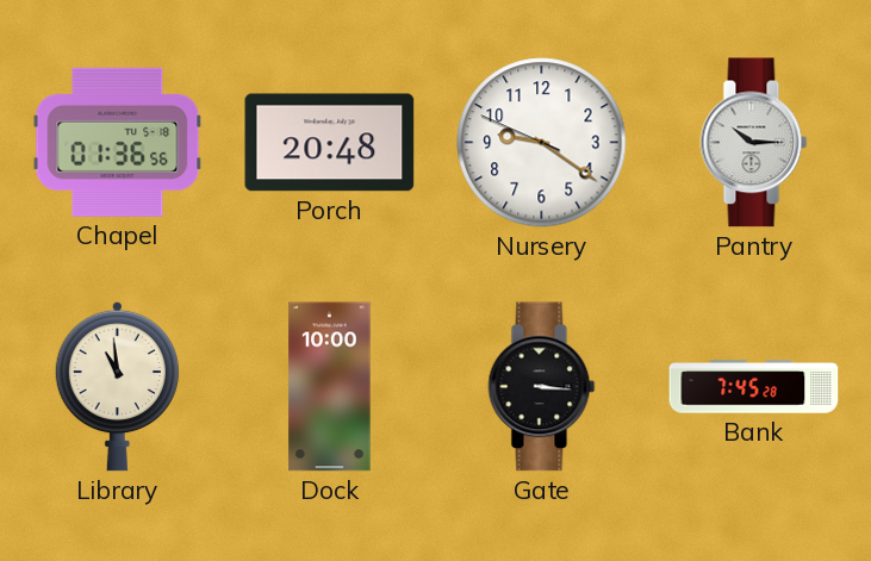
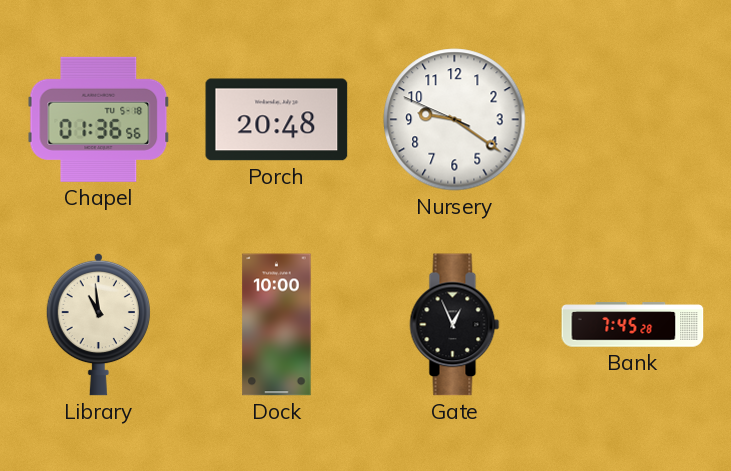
Pantry: 10:15 -> none (754, 143)
Gate: 3:16 -> 12:56 (455, 325)
